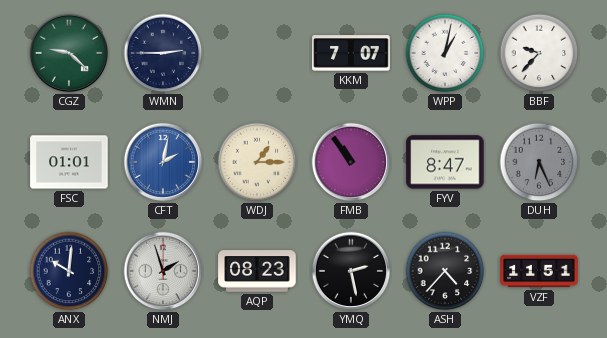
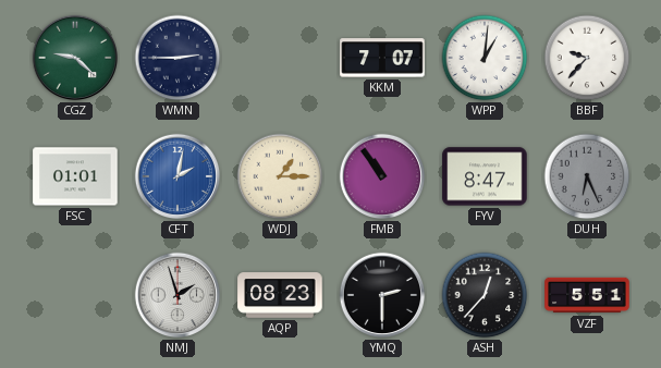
WPP: 1:02 -> 1:01 (485, 58)
ANX: 10:01 -> none (69, 271)
YMQ: 2:28 -> 2:30 (382, 295)
ASH: 4:37 -> 12:37 (485, 295)
VZF: 11:51 -> 5:51 (587, 295)
